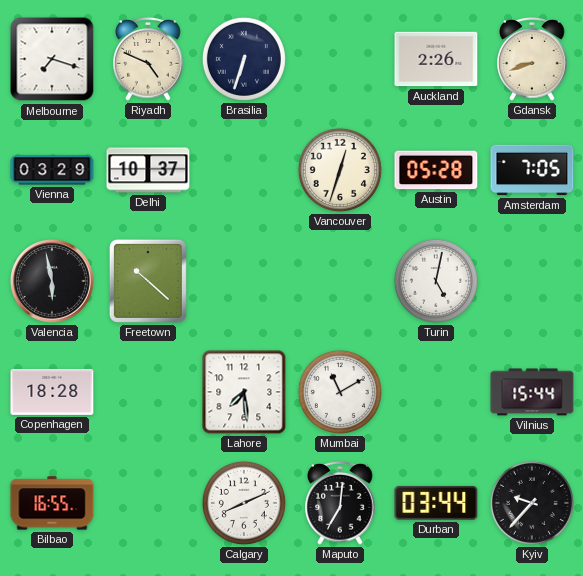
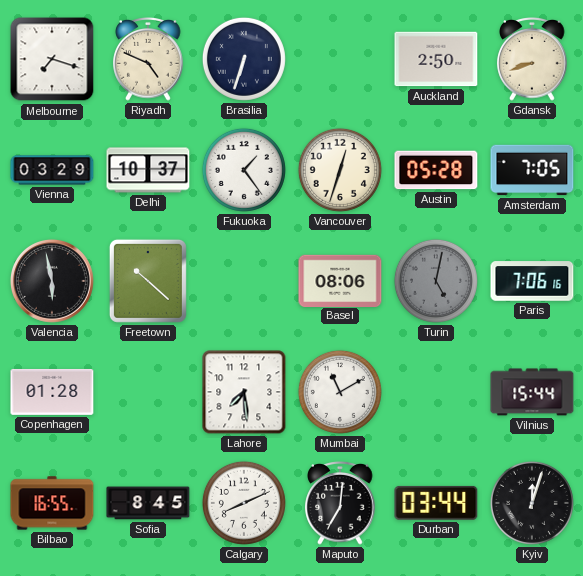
Auckland: 2:26 -> 2:50 (436, 59)
Fukuoka: none -> 1:24 (244, 170)
Basel: none -> 08:06 (340, 280)
Turin dial: white -> grey (436, 281)
Paris: none -> 7:06 (532, 281)
Copenhagen: 18:28 -> 01:28 (52, 392)
Sofia: none -> 8:45 (148, 503)
Kyiv: 9:37 -> 12:03 (532, 503)
